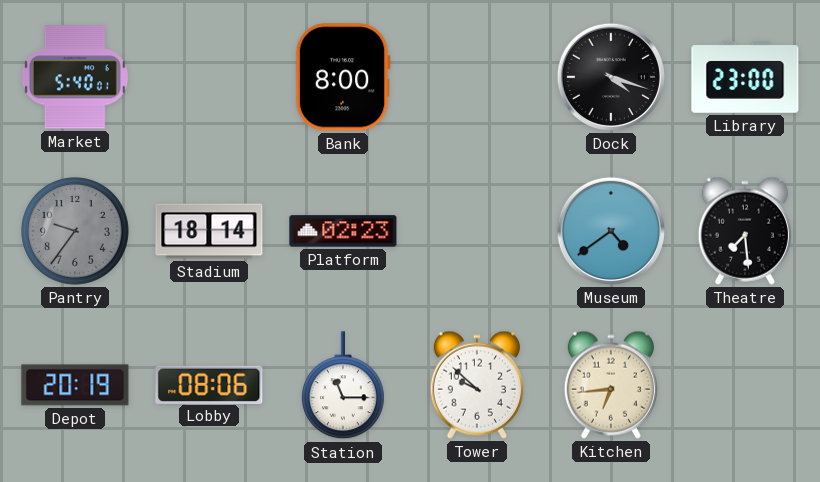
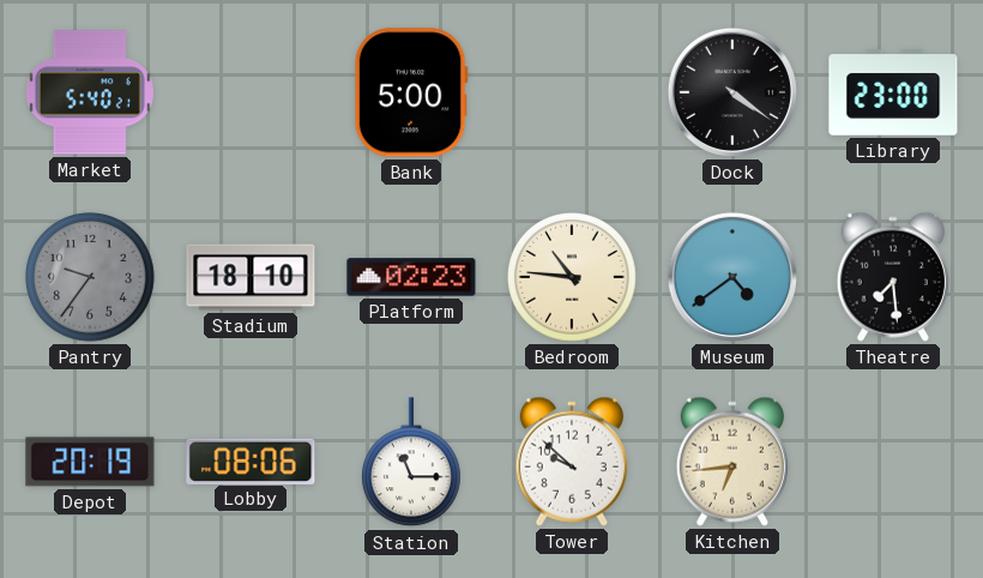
Market: 5:40:01 -> 5:40:21 (90, 92)
Bank: 8:00 -> 5:00 (411, 92)
Dock: 4:18 -> 4:21 (732, 92)
Stadium: 18:14 -> 18:10 (251, 277)
Bedroom: none -> 10:46 (573, 278)
